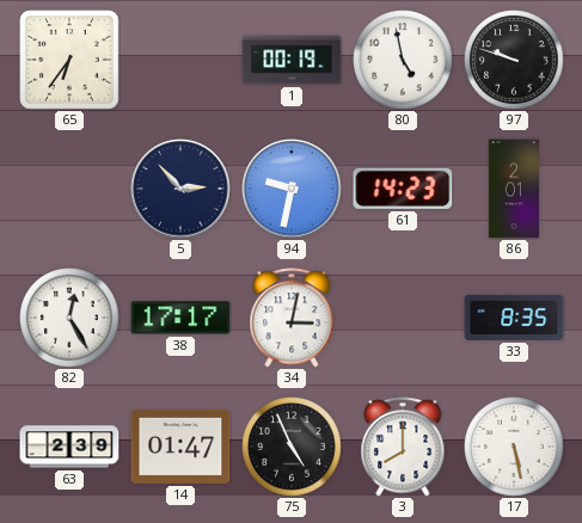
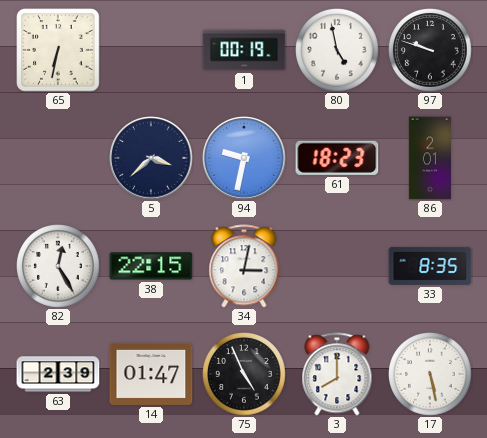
65: 6:36 -> 6:32 (58, 50)
5: 2:53 -> 3:38 (151, 158)
61: 14:23 -> 18:23 (337, 158)
38: 17:17 -> 22:15 (151, 266)
